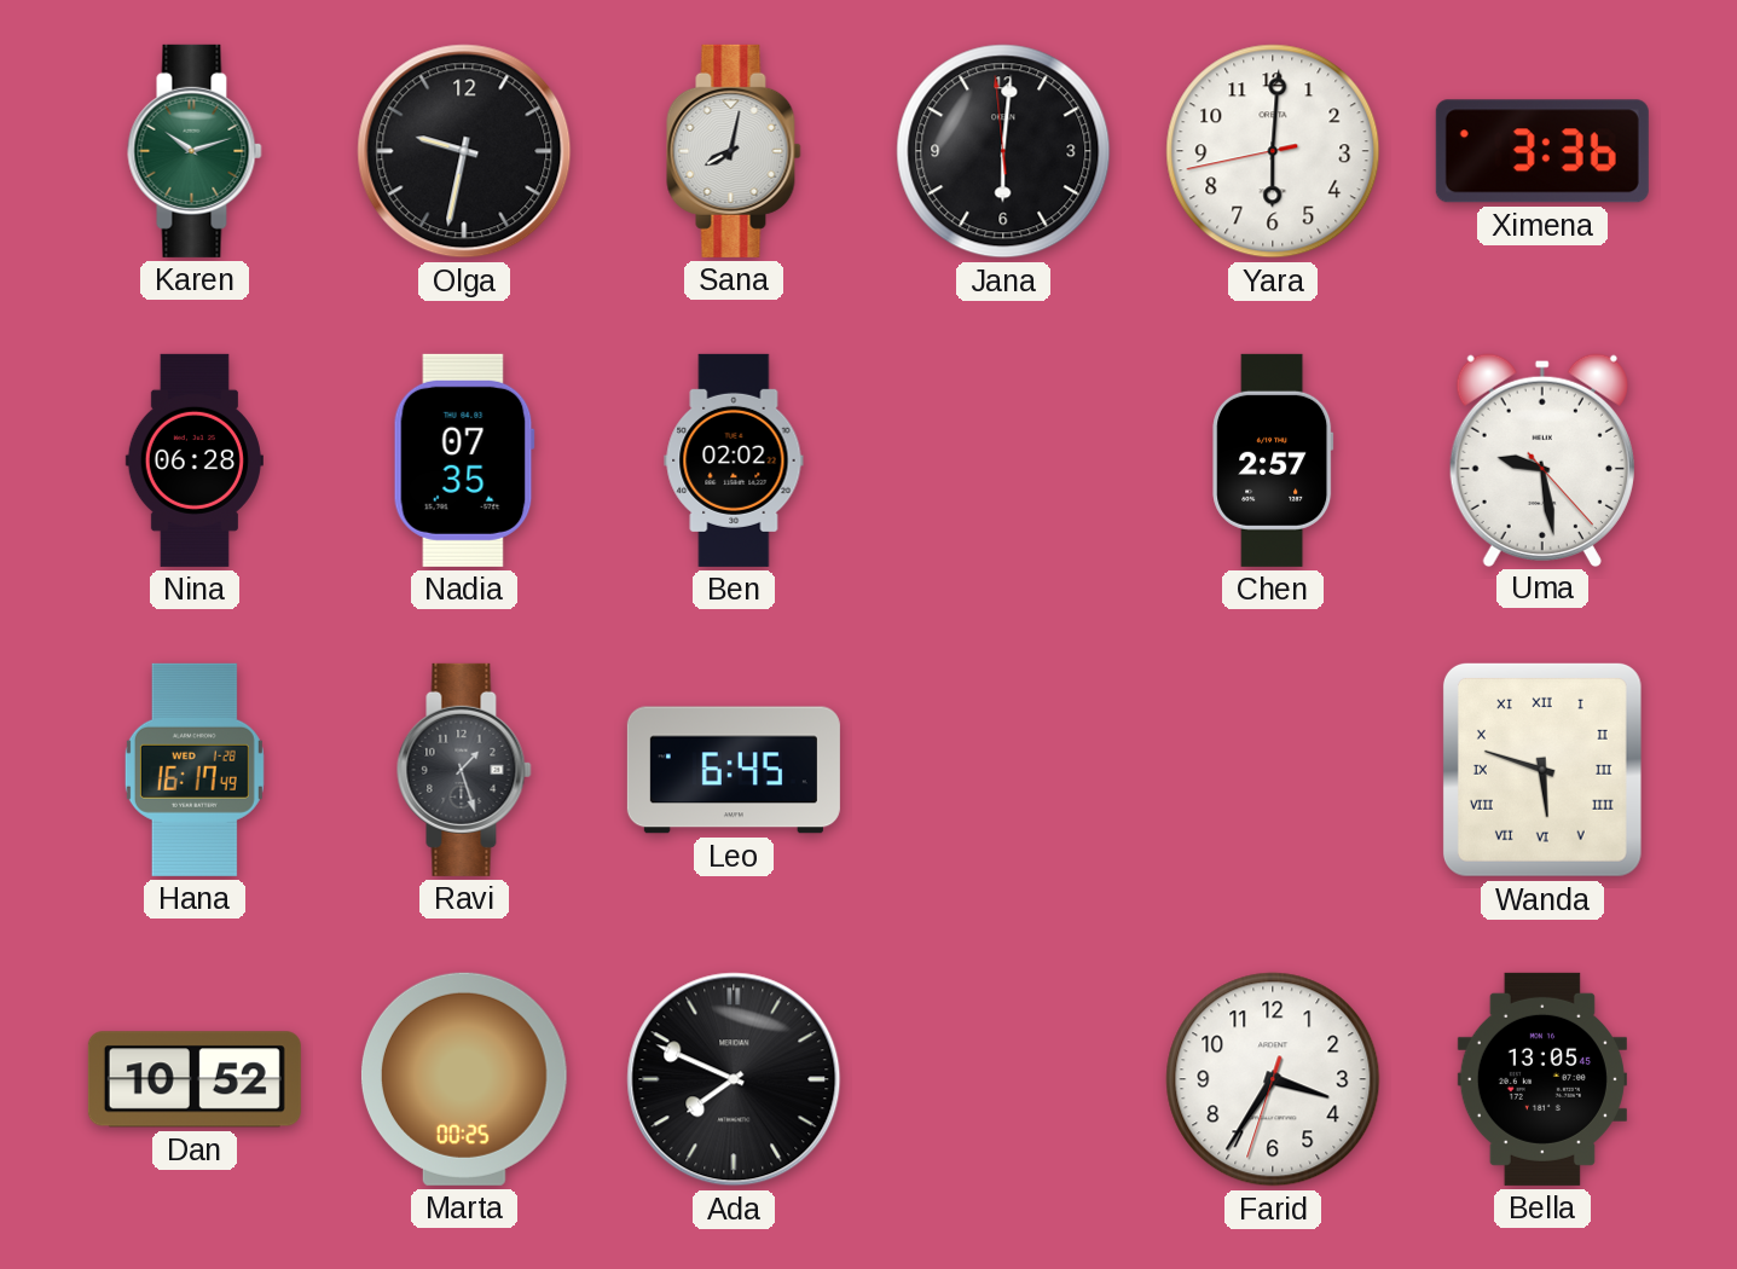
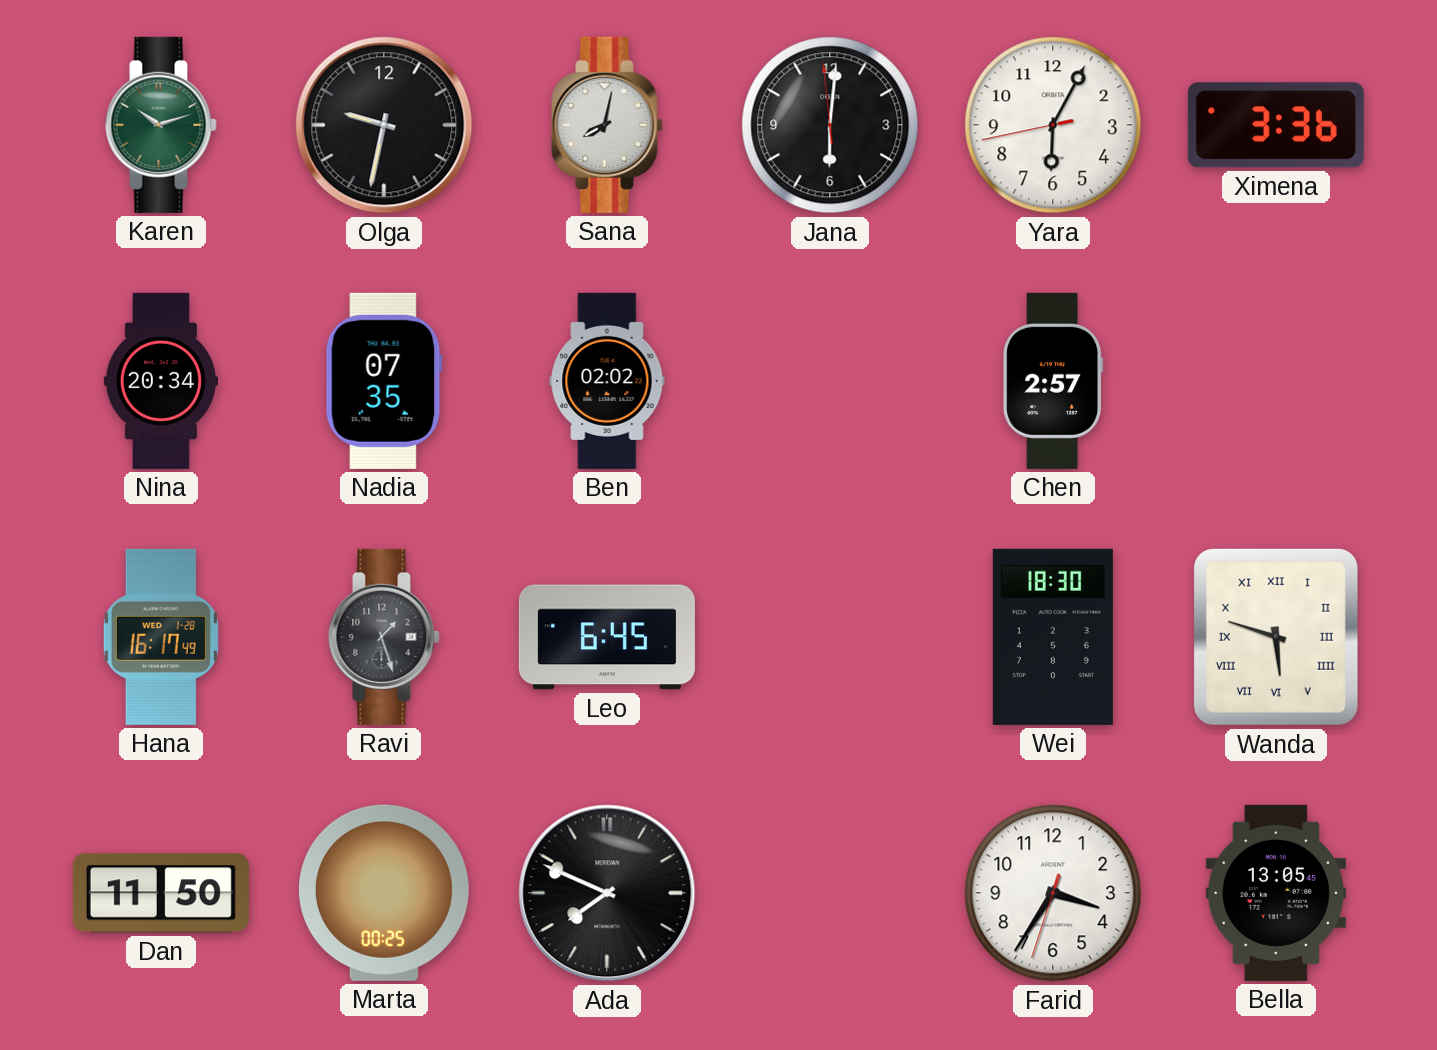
Yara: 6:00 -> 6:04 (1053, 125)
Nina: 06:28 -> 20:34 (161, 381)
Uma: 9:28 -> none (1542, 459)
Wei: none -> 18:30 (1053, 637)
Dan: 10:52 -> 11:50 (161, 893)
